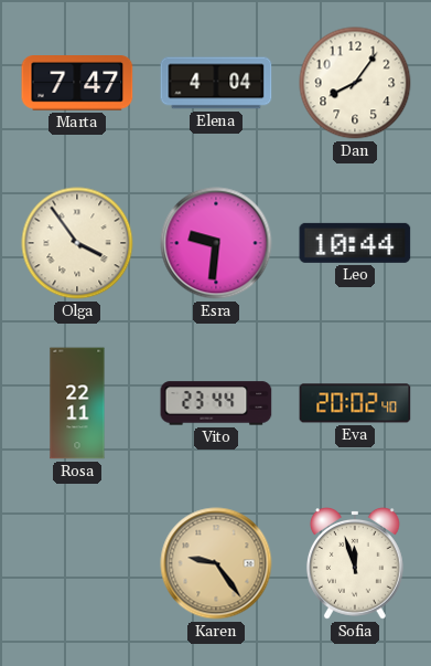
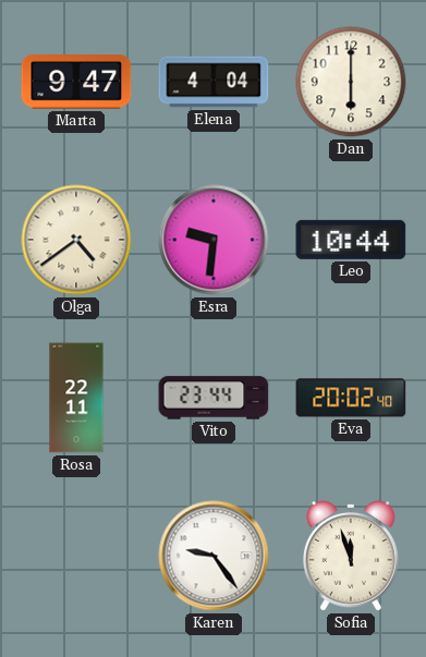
Marta: 7:47 -> 9:47 (76, 83)
Dan: 8:06 -> 6:00 (351, 82)
Olga: 3:54 -> 4:39 (76, 240)
Karen dial: champagne -> white (214, 556)
